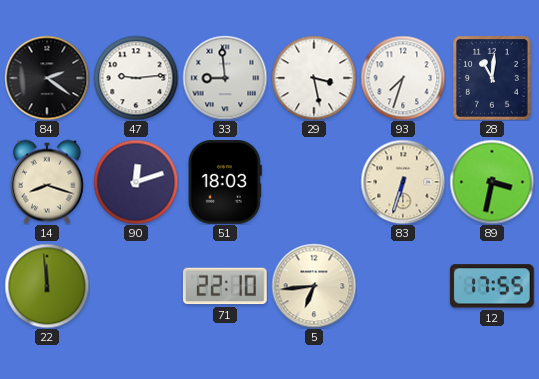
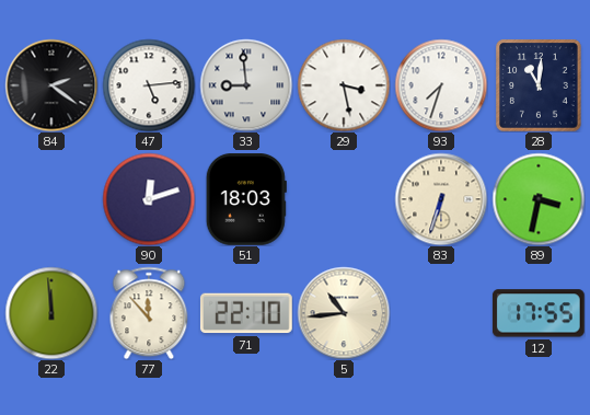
47: 9:14 -> 5:14 (149, 85)
14: 8:18 -> none (47, 182)
77: none -> 11:53 (149, 313)
5: 6:44 -> 10:44 (344, 313)
